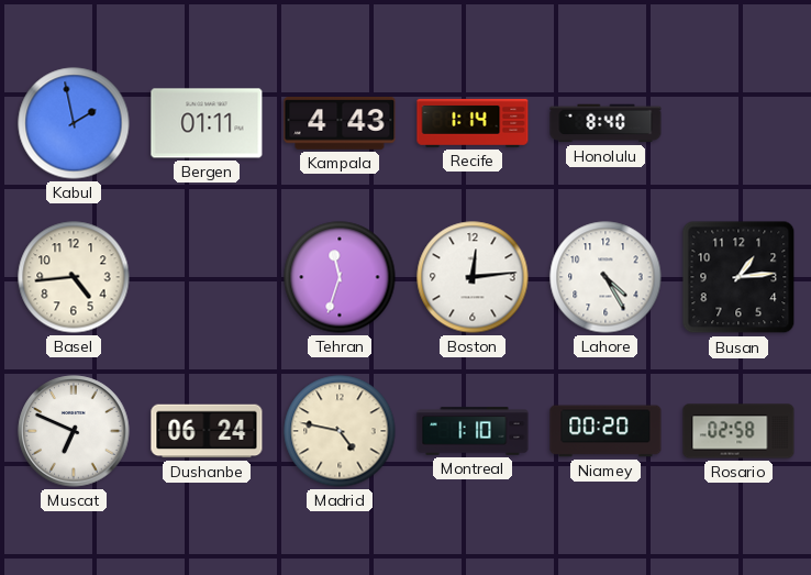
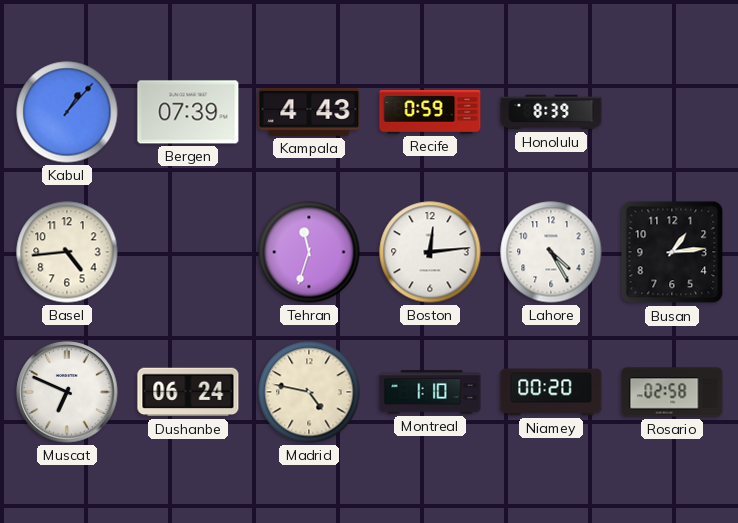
Kabul: 1:58 -> 1:07 (67, 112)
Bergen: 01:11 -> 07:39 (188, 112)
Recife: 1:14 -> 0:59 (430, 112)
Honolulu: 8:40 -> 8:39 (551, 112)
